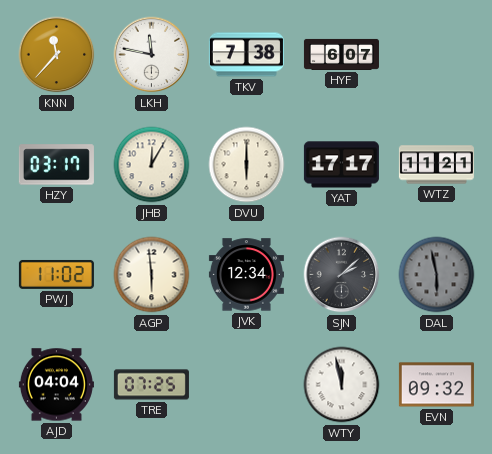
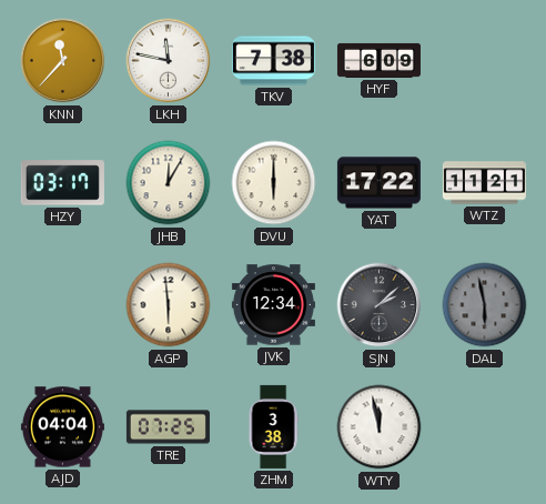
HYF: 6:07 -> 6:09 (378, 60)
YAT: 17:17 -> 17:22 (378, 183)
PWJ: 11:02 -> none (56, 274)
ZHM: none -> 3:38 (273, 426)
EVN: 09:32 -> none (436, 385)
